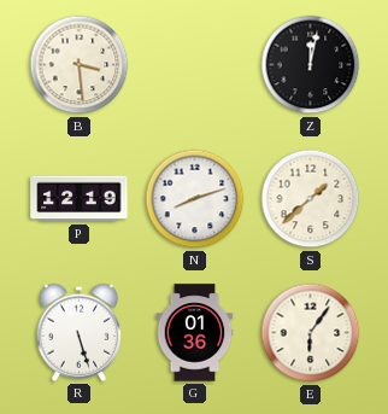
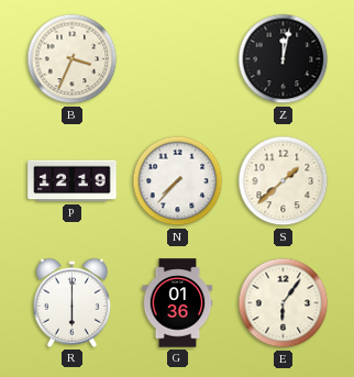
B: 3:29 -> 3:34 (73, 59)
N: 8:12 -> 7:37 (178, 181)
R: 5:27 -> 6:00 (73, 302)
